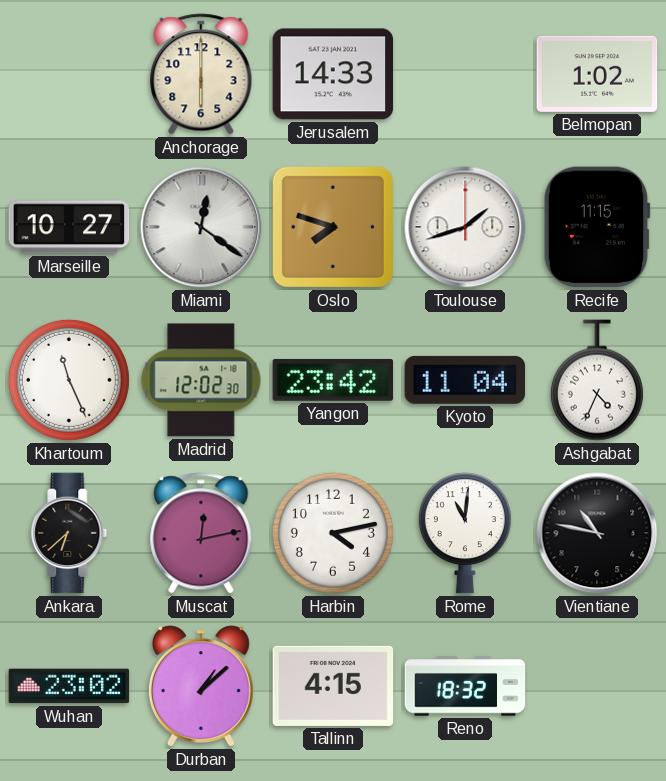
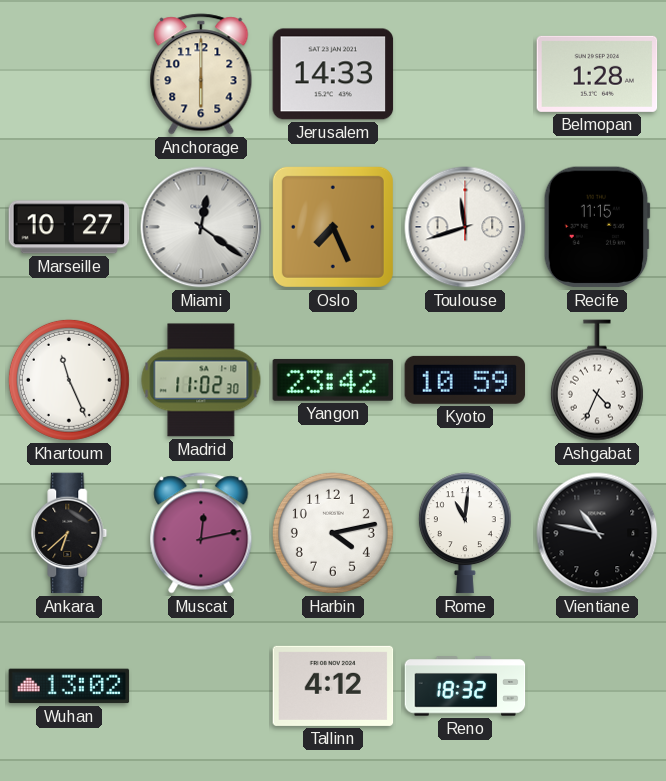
Belmopan: 1:02 -> 1:28 (597, 74)
Oslo: 7:48 -> 7:26 (333, 227)
Toulouse: 1:42 -> 11:42 (465, 227)
Madrid: 12:02 -> 11:02 (201, 380)
Kyoto: 11:04 -> 10:59 (465, 380)
Wuhan: 23:02 -> 13:02 (69, 686)
Durban: 1:08 -> none (201, 686)
Tallinn: 4:15 -> 4:12 (333, 686)
